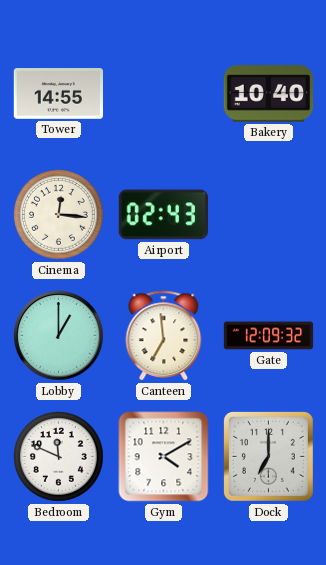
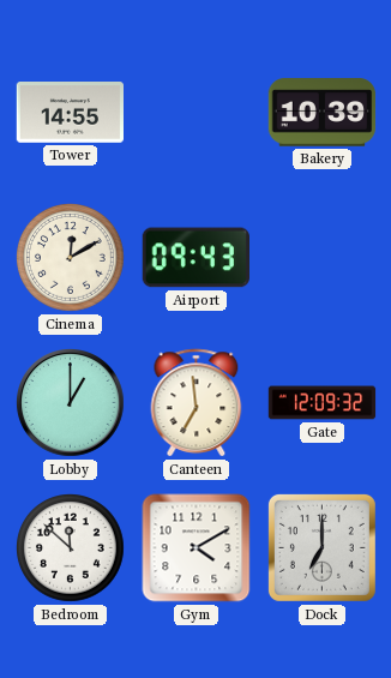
Bakery: 10:40 -> 10:39 (323, 113)
Cinema: 12:16 -> 12:10 (71, 258)
Airport: 02:43 -> 09:43 (195, 258)
Bedroom: 11:49 -> 11:52 (71, 548)
